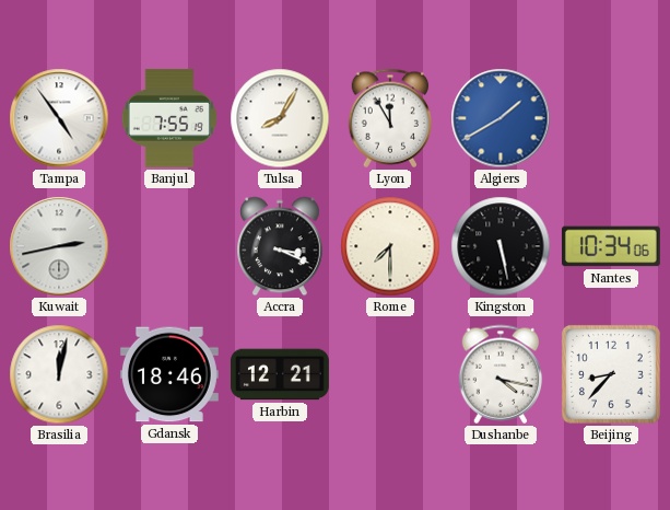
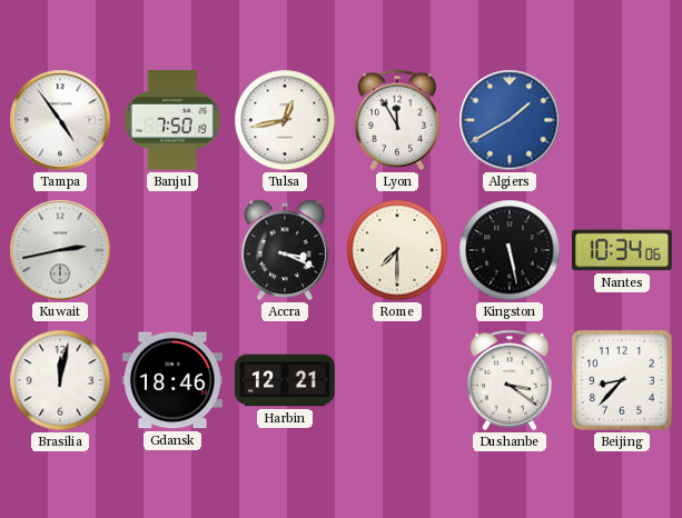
Banjul: 7:55 -> 7:50 (172, 120)
Tulsa: 8:05 -> 12:43 (285, 120)
Dushanbe: 4:17 -> 3:21 (510, 380)
